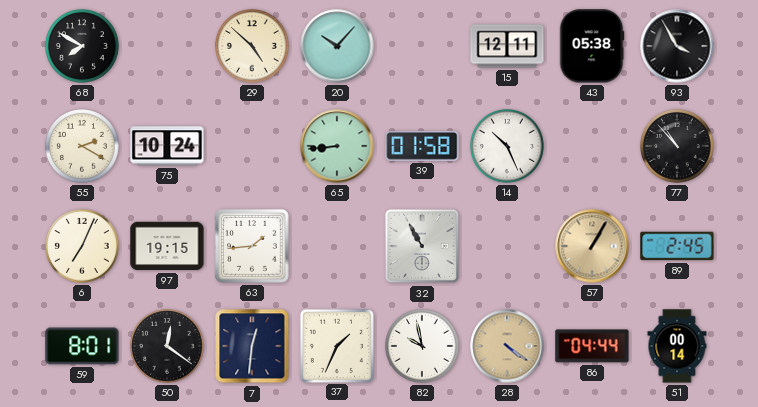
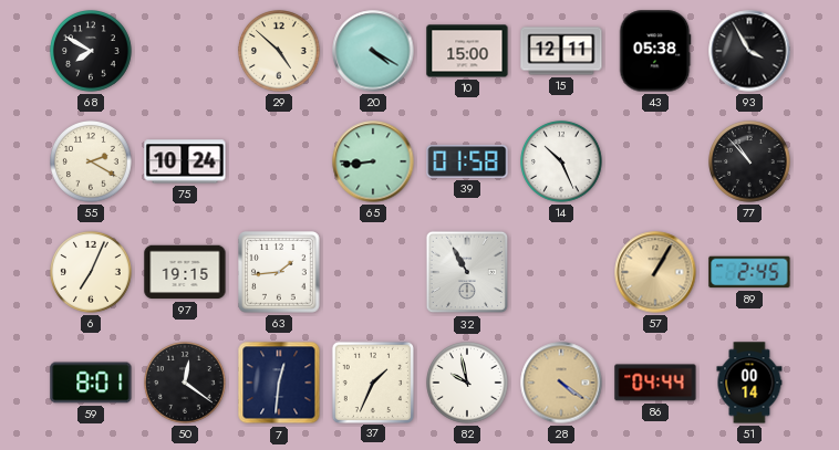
20: 10:07 -> 4:20 (373, 51)
10: none -> 15:00 (467, 51)
